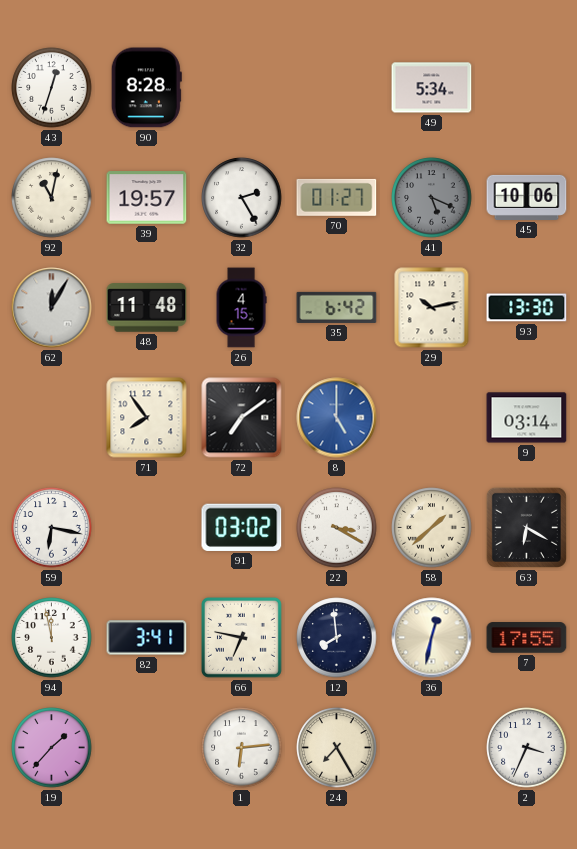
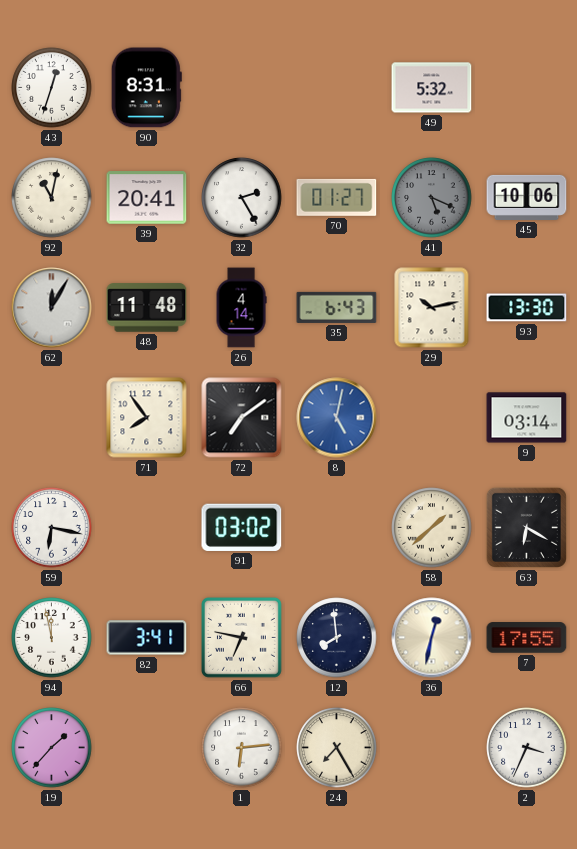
90: 8:28 -> 8:31 (146, 88)
49: 5:34 -> 5:32 (432, 88)
39: 19:57 -> 20:41 (147, 198)
26: 4:15 -> 4:14 (241, 308)
35: 6:42 -> 6:43 (337, 307)
8: 5:00 -> 5:02 (337, 418)
22: 3:20 -> none (337, 528)
